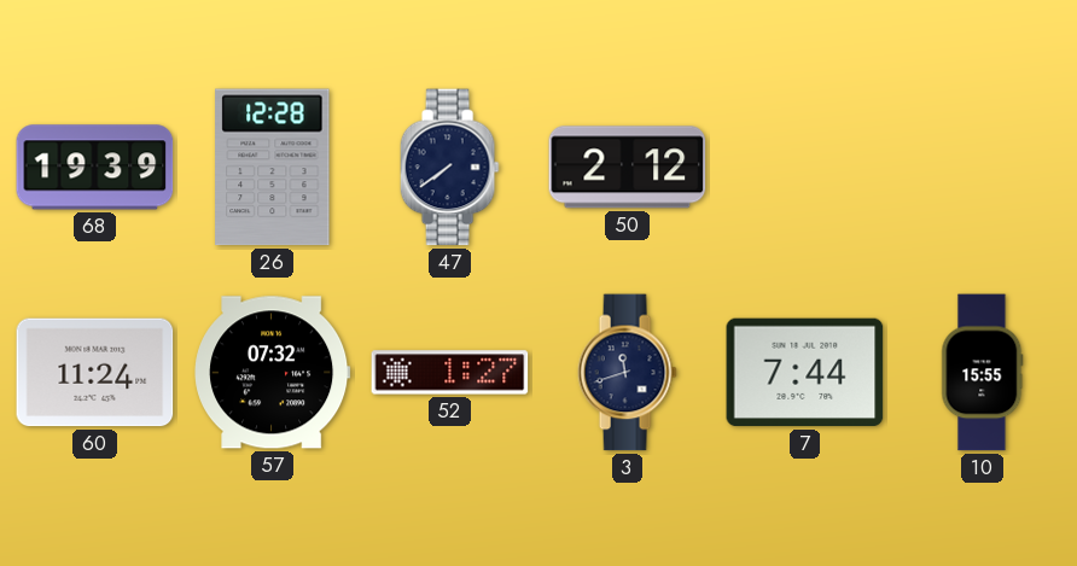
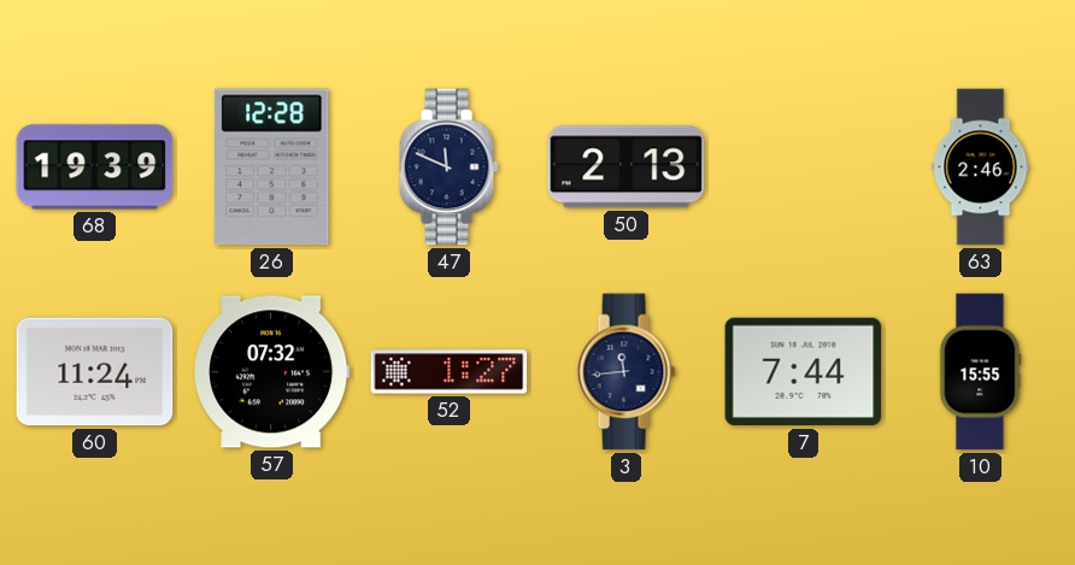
47: 7:39 -> 11:49 (448, 167)
50: 2:12 -> 2:13 (627, 167)
63: none -> 2:46 (981, 167)
3: 11:42 -> 11:44 (625, 372)
